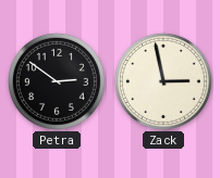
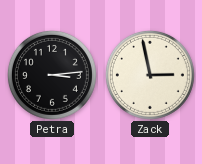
Petra: 2:51 -> 3:14 (52, 75)
